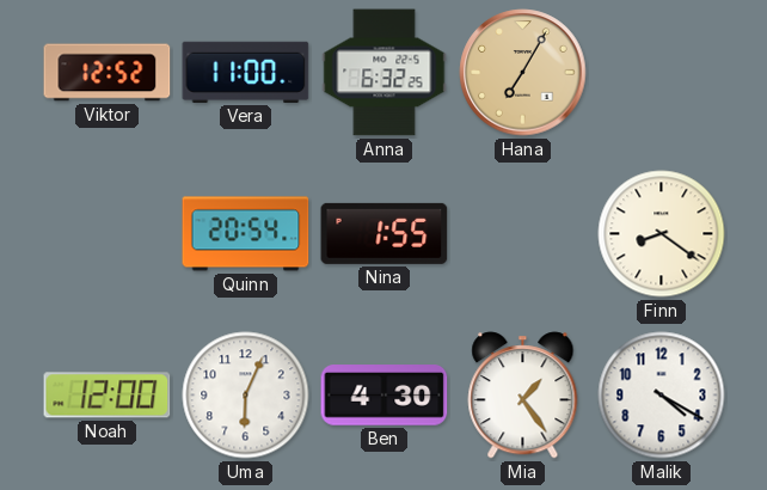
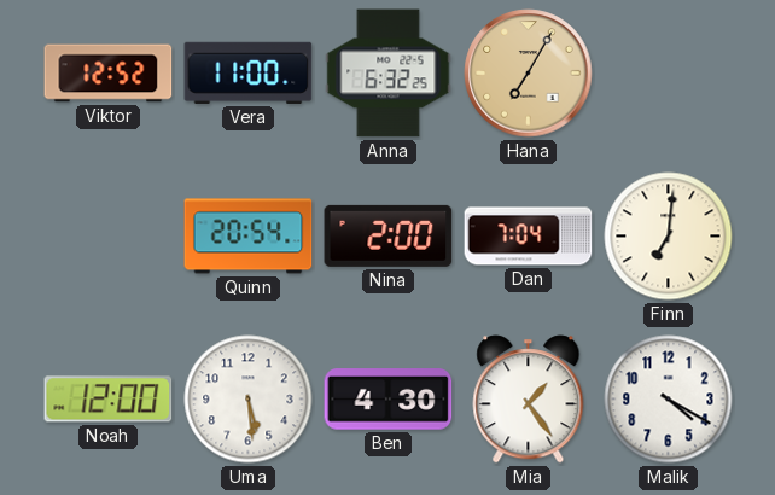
Nina: 1:55 -> 2:00 (389, 235)
Dan: none -> 7:04 (529, 237)
Finn: 8:21 -> 7:01 (669, 237)
Uma: 6:04 -> 5:29 (249, 400)
